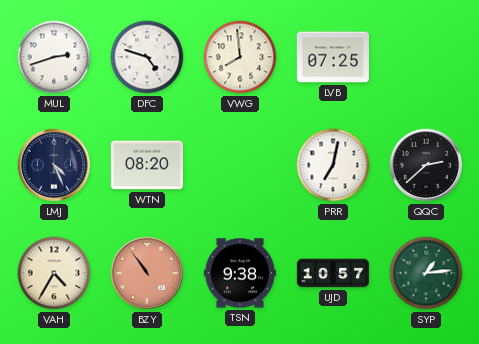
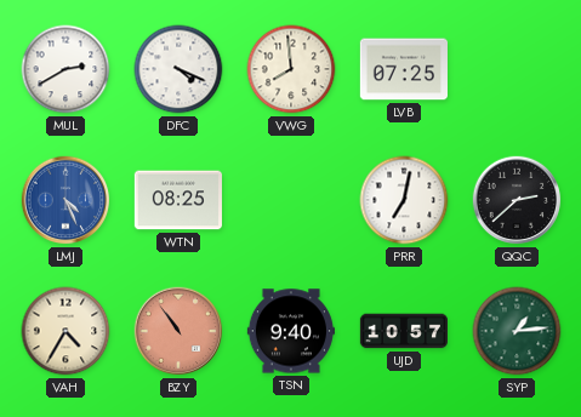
MUL: 2:42 -> 2:40 (65, 69)
DFC: 4:48 -> 4:19 (178, 69)
LMJ dial: navy -> blue (65, 200)
WTN: 08:20 -> 08:25 (178, 200)
TSN: 9:38 -> 9:40 (291, 331)
